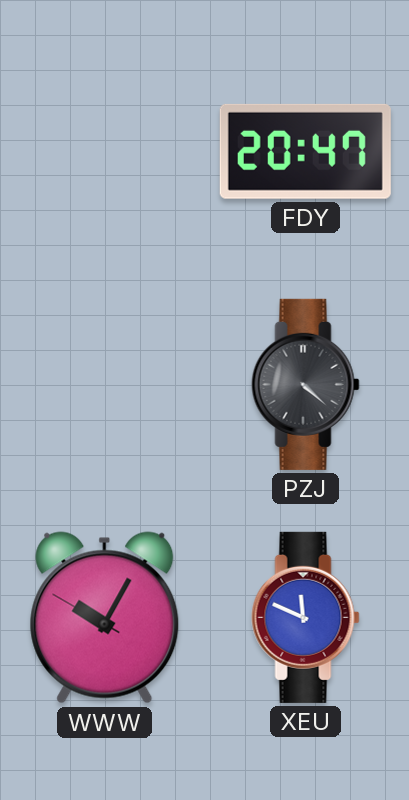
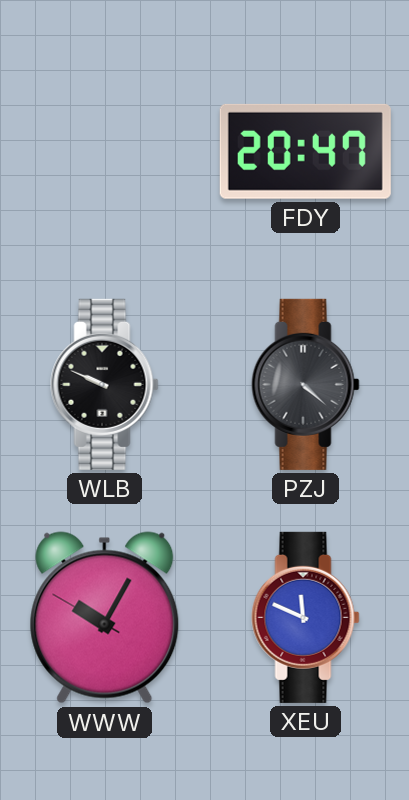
WLB: none -> 9:49 (105, 384)
